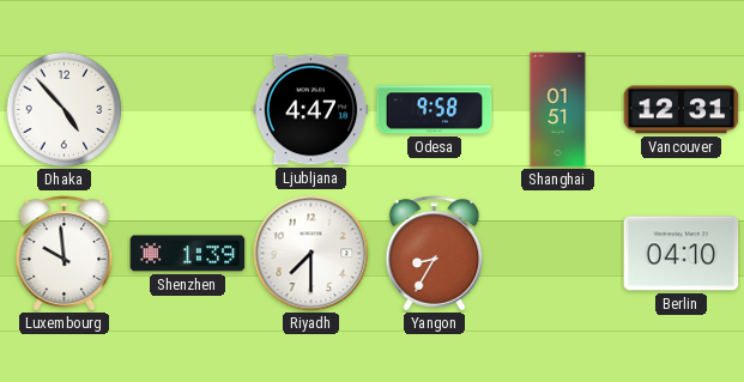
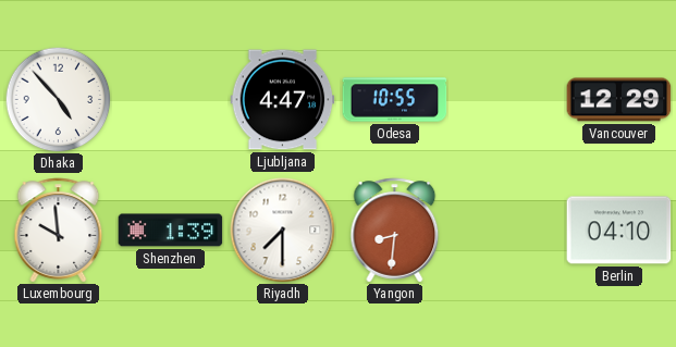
Odesa: 9:58 -> 10:55 (395, 100)
Shanghai: 01:51 -> none (558, 110)
Vancouver: 12:31 -> 12:29 (619, 100)
Yangon: 8:35 -> 8:31 (395, 231)
